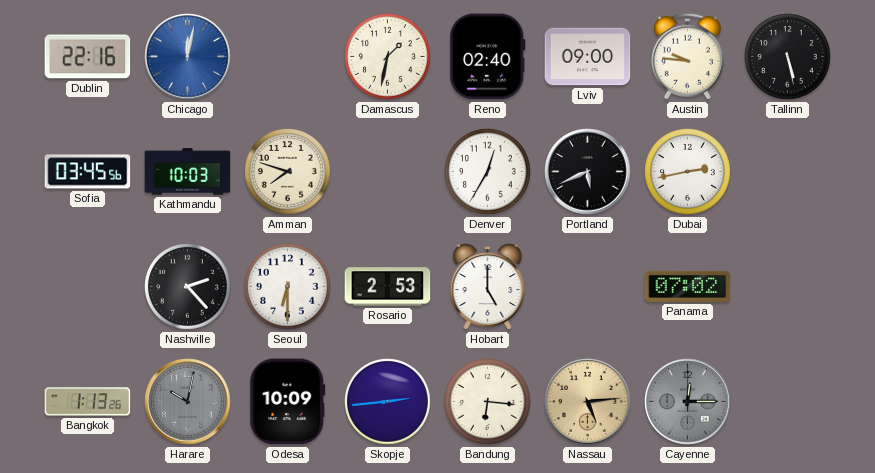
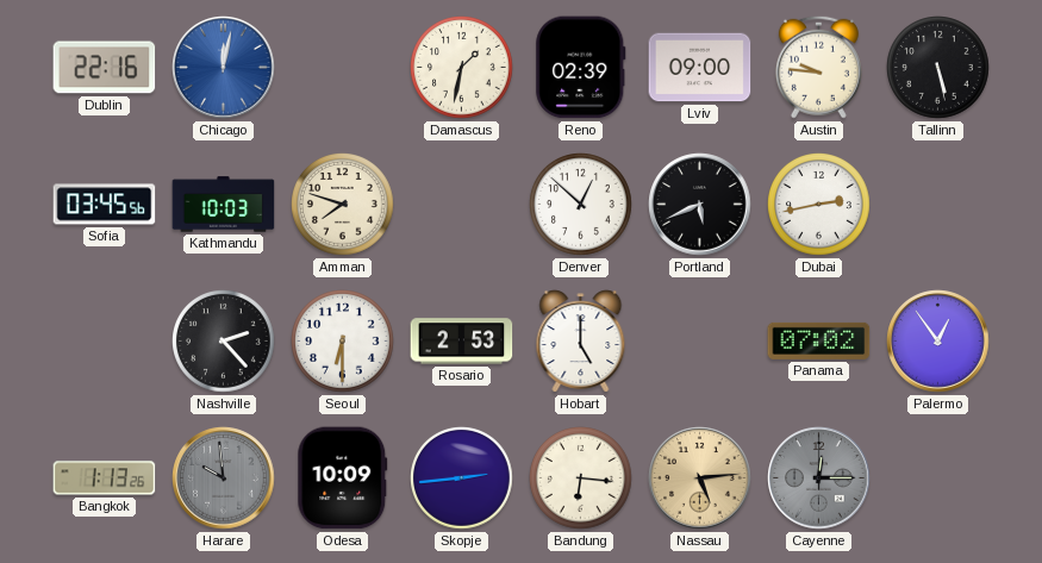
Reno: 02:40 -> 02:39 (581, 68)
Denver: 12:35 -> 12:52 (581, 205)
Palermo: none -> 12:54 (938, 342)
Harare: 10:02 -> 9:59 (224, 478)
